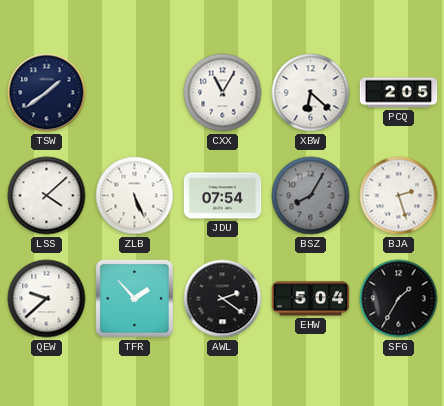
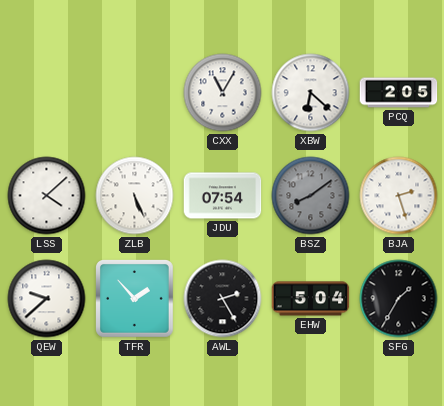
TSW: 1:39 -> none (47, 93)
BSZ: 8:05 -> 8:09 (311, 196)
AWL: 2:21 -> 2:25 (223, 299)
